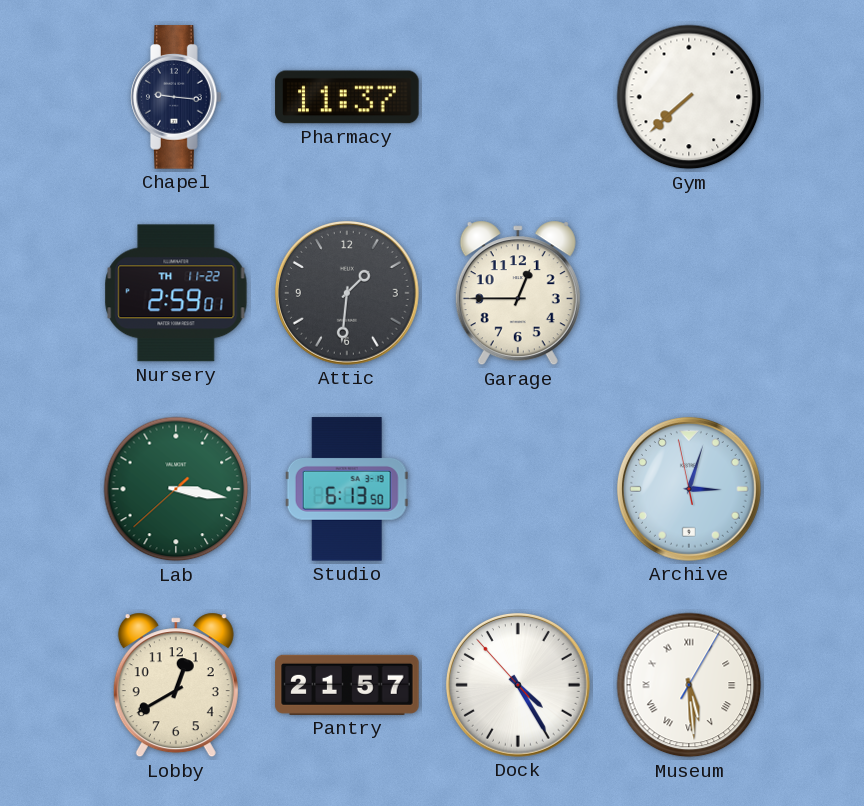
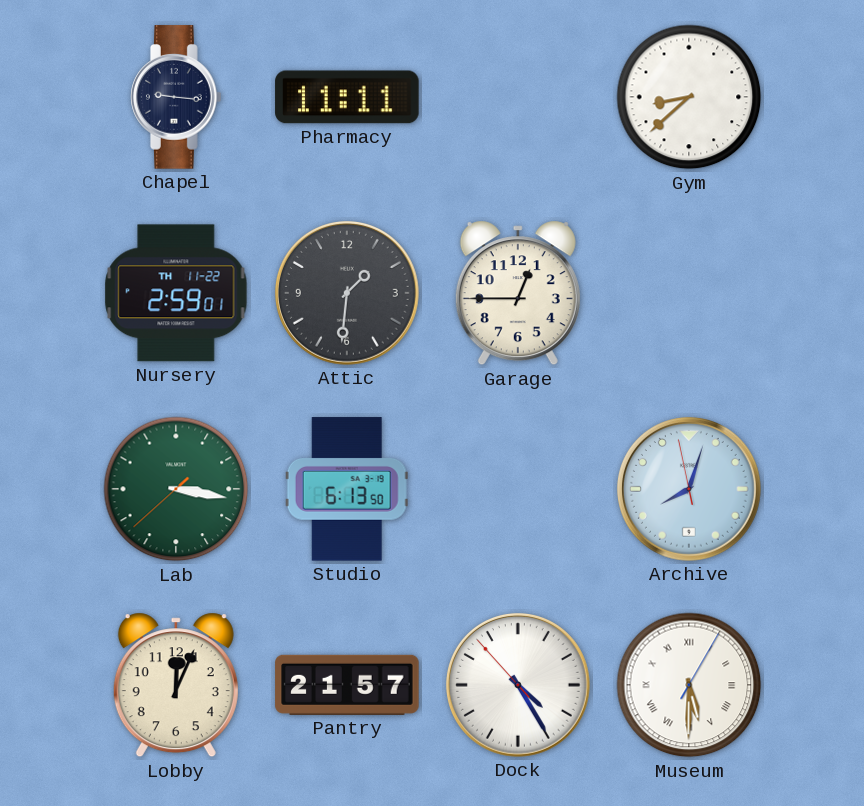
Pharmacy: 11:37 -> 11:11 (347, 97)
Gym: 7:38 -> 8:38 (689, 97)
Archive: 3:02 -> 8:02 (689, 489)
Lobby: 12:40 -> 12:04 (176, 685)
Museum: 5:29 -> 5:30 (689, 685)
